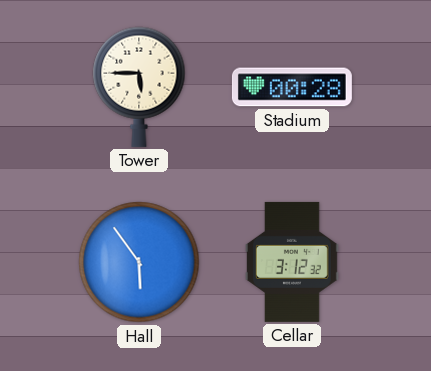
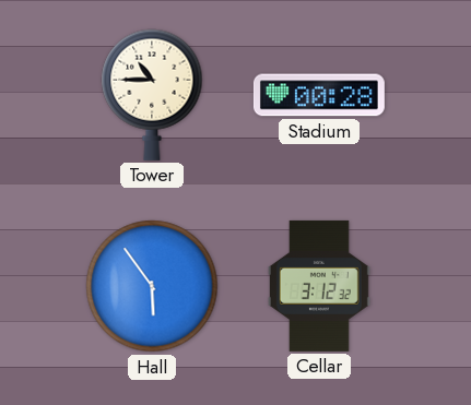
Tower: 5:45 -> 10:45 (152, 95)
